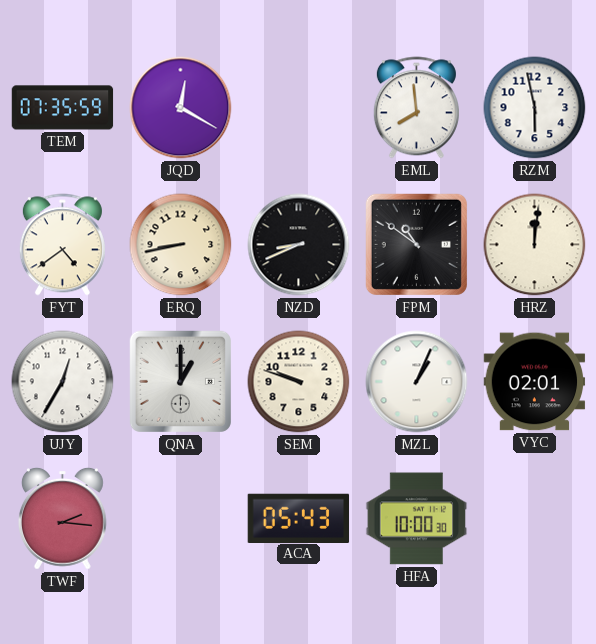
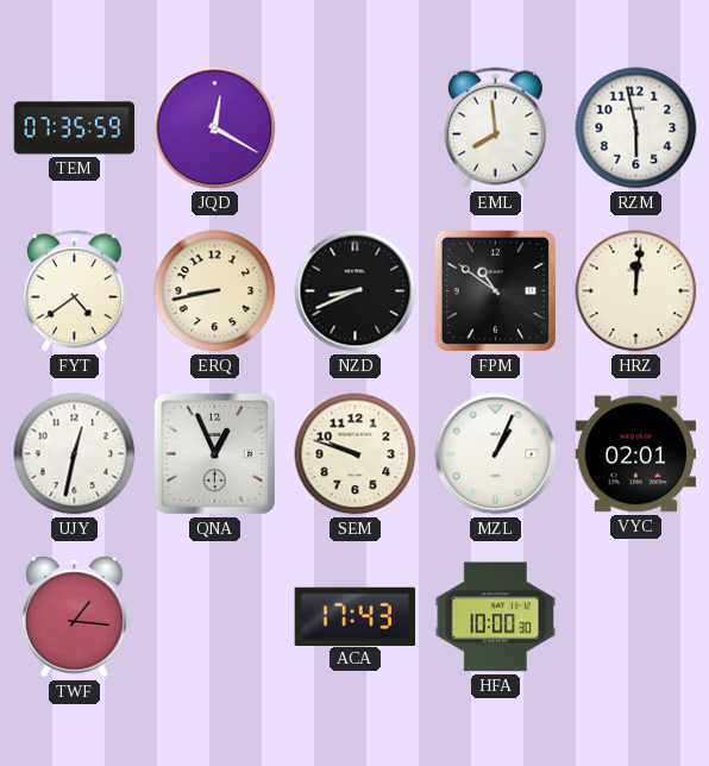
UJY: 12:35 -> 12:32 (75, 454)
QNA: 1:00 -> 12:56 (214, 453)
TWF: 2:16 -> 1:16 (74, 616)
ACA: 05:43 -> 17:43 (356, 616)
